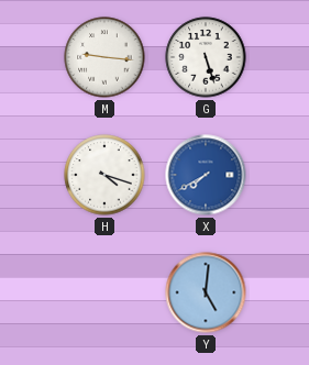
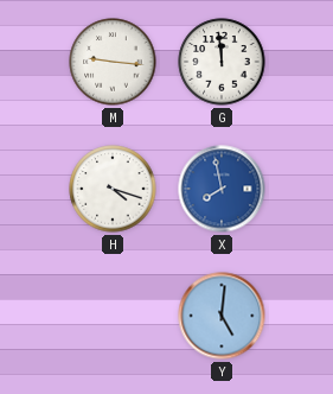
G: 5:27 -> 11:59 (222, 62)
X: 7:40 -> 7:58 (222, 189)
